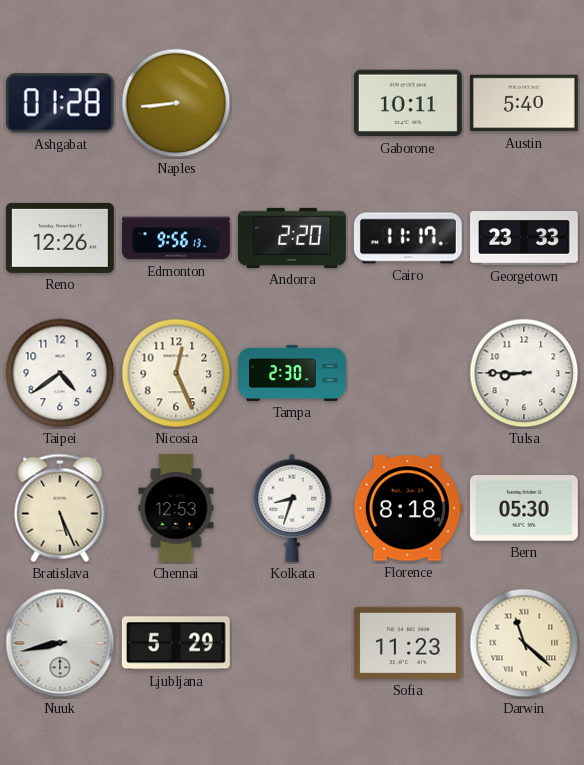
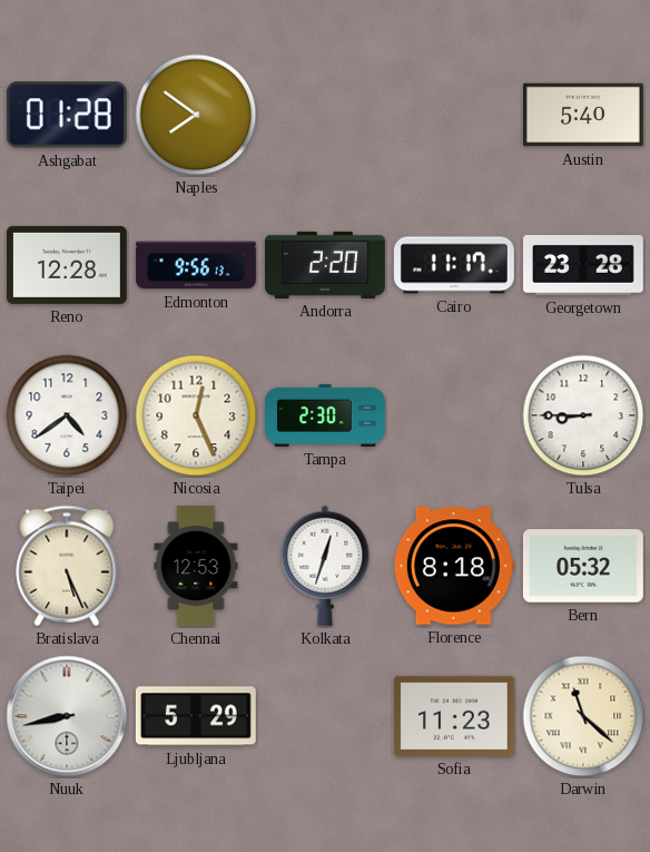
Naples: 8:44 -> 7:51 (196, 115)
Gaborone: 10:11 -> none (408, 103)
Reno: 12:26 -> 12:28 (67, 265)
Georgetown: 23:33 -> 23:28 (584, 266)
Kolkata: 8:33 -> 12:33 (325, 566)
Bern: 05:30 -> 05:32 (583, 566)
